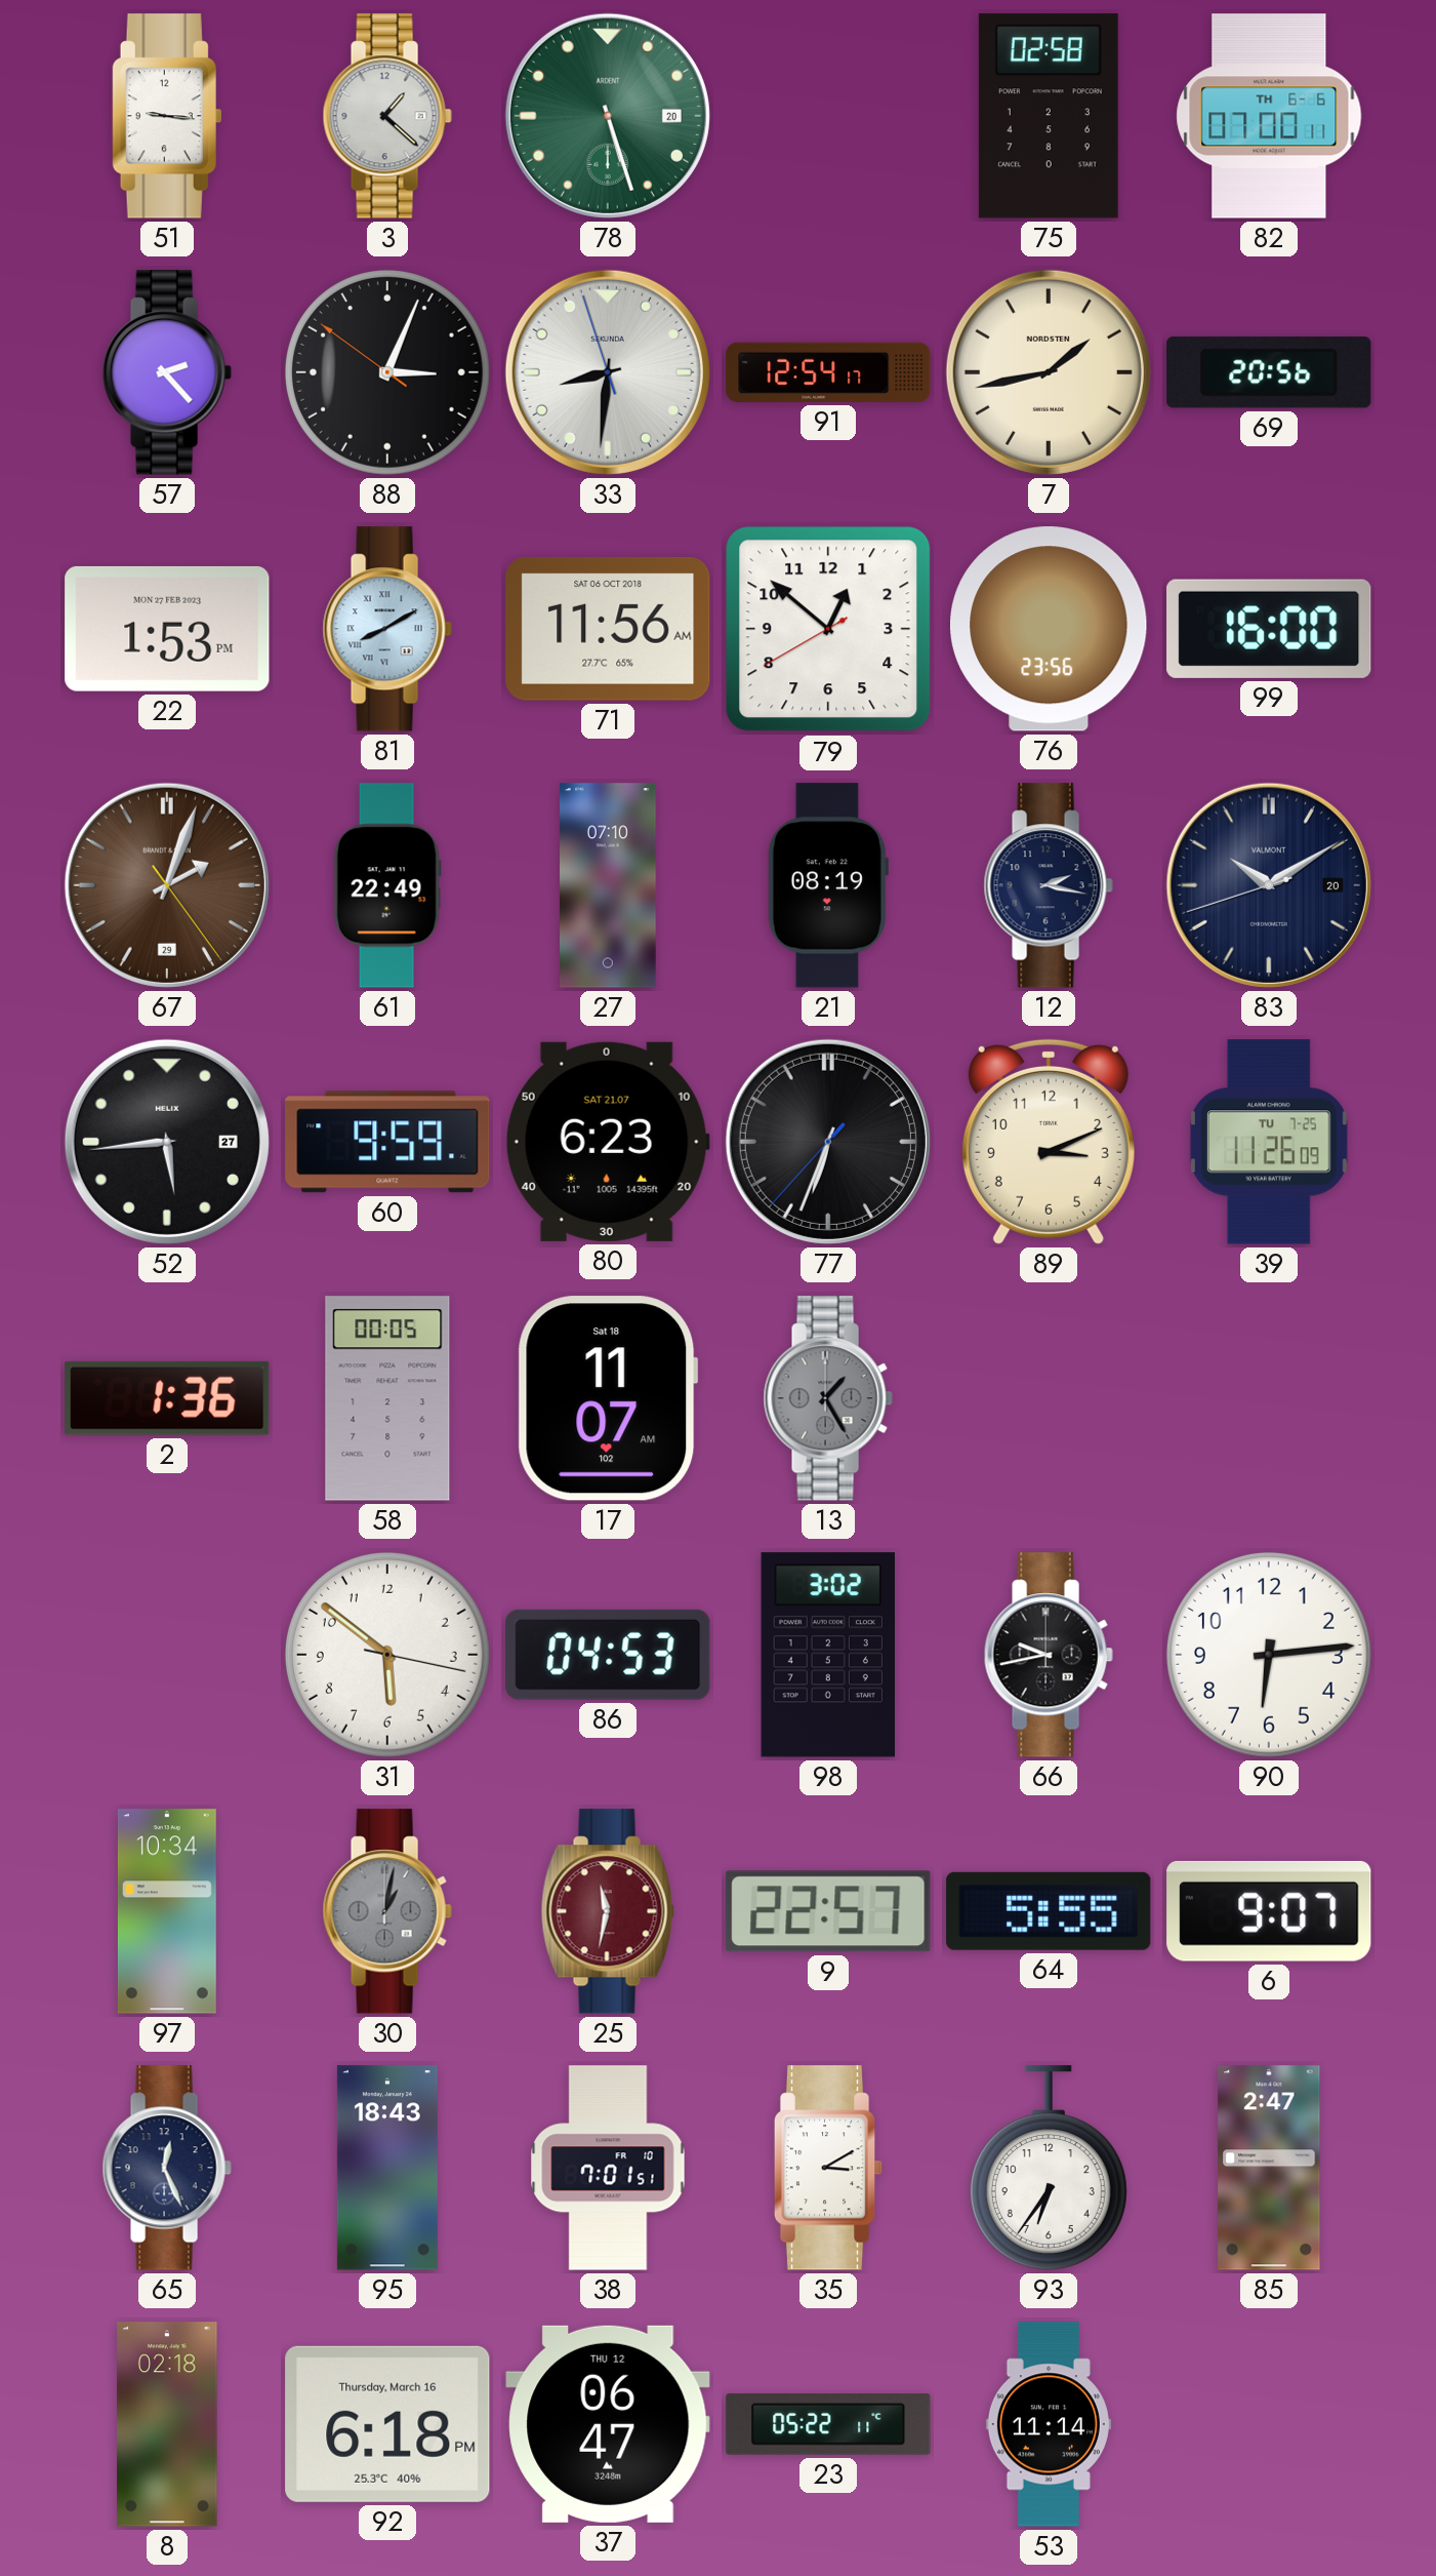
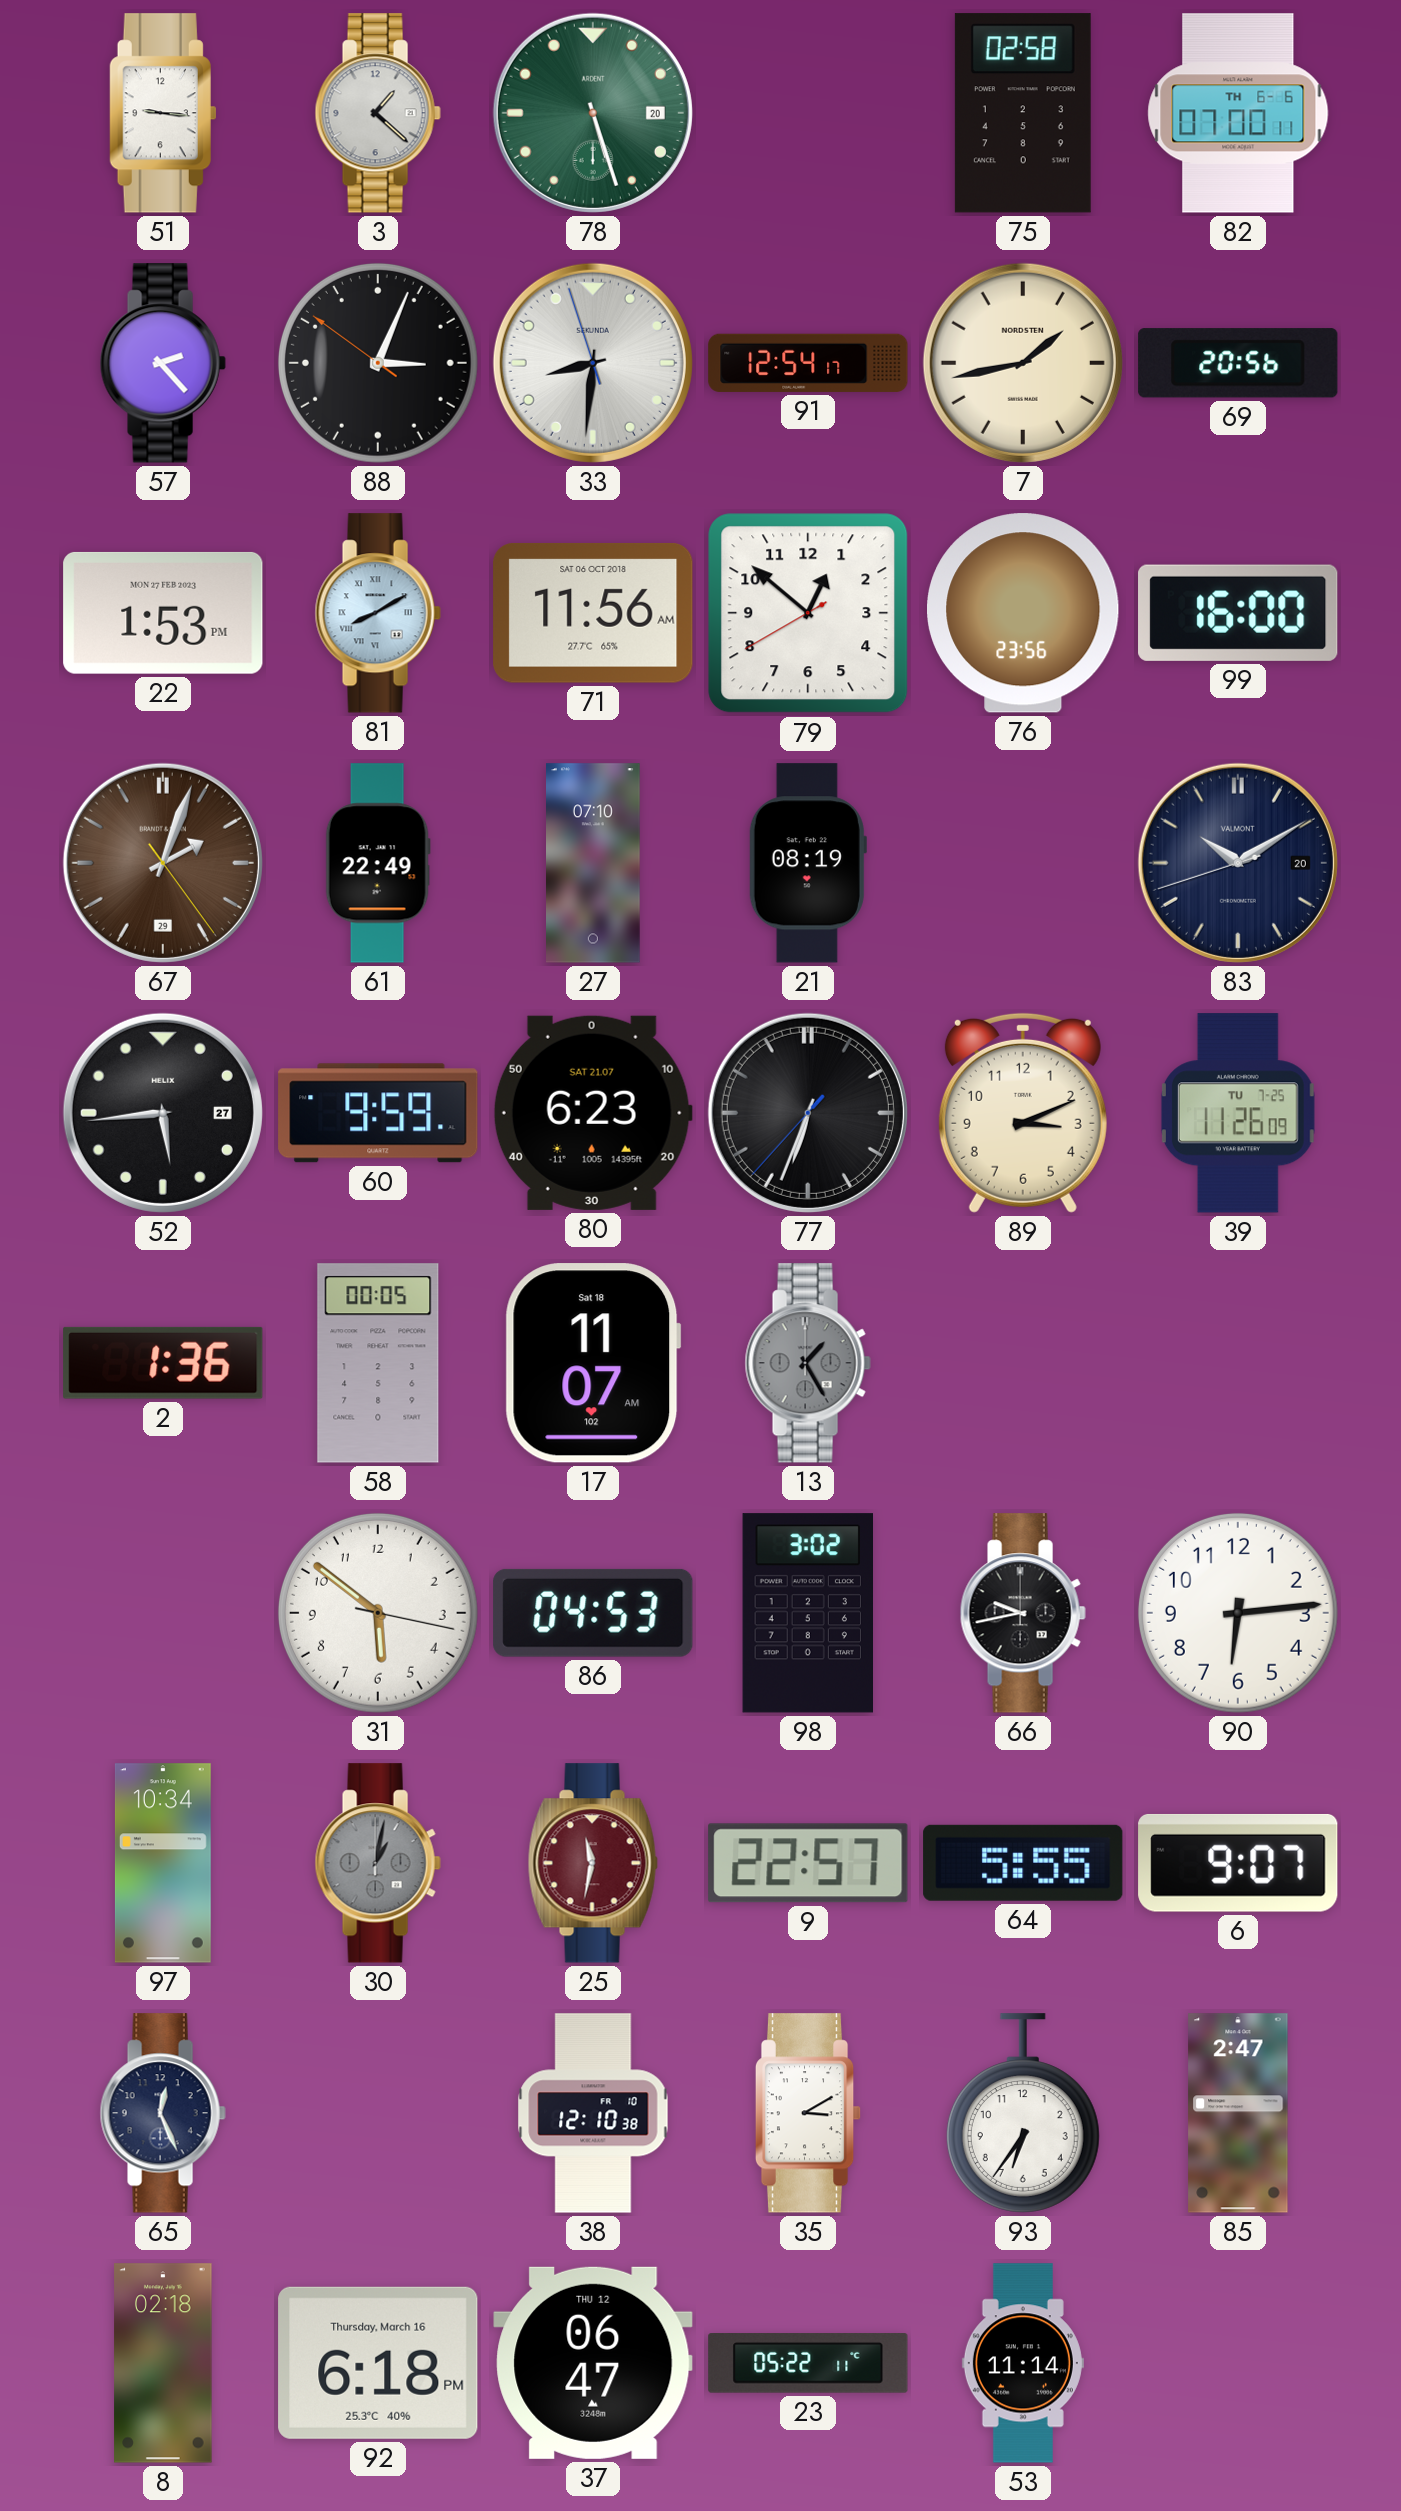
12: 2:17 -> none (1049, 885)
95: 18:43 -> none (387, 2168)
38: 7:01 -> 12:10 (593, 2113)
